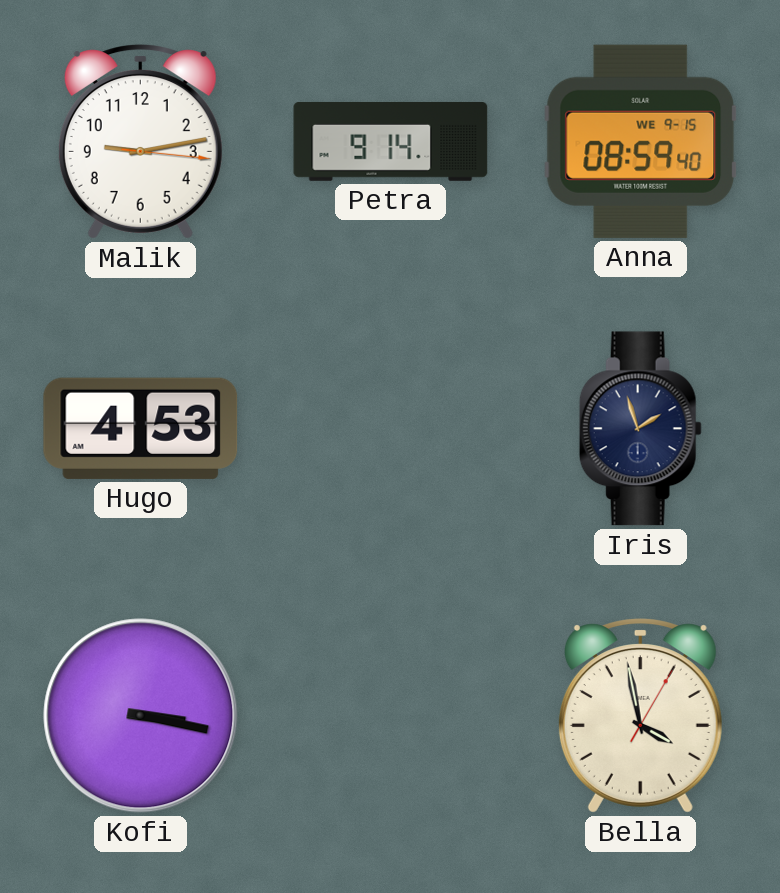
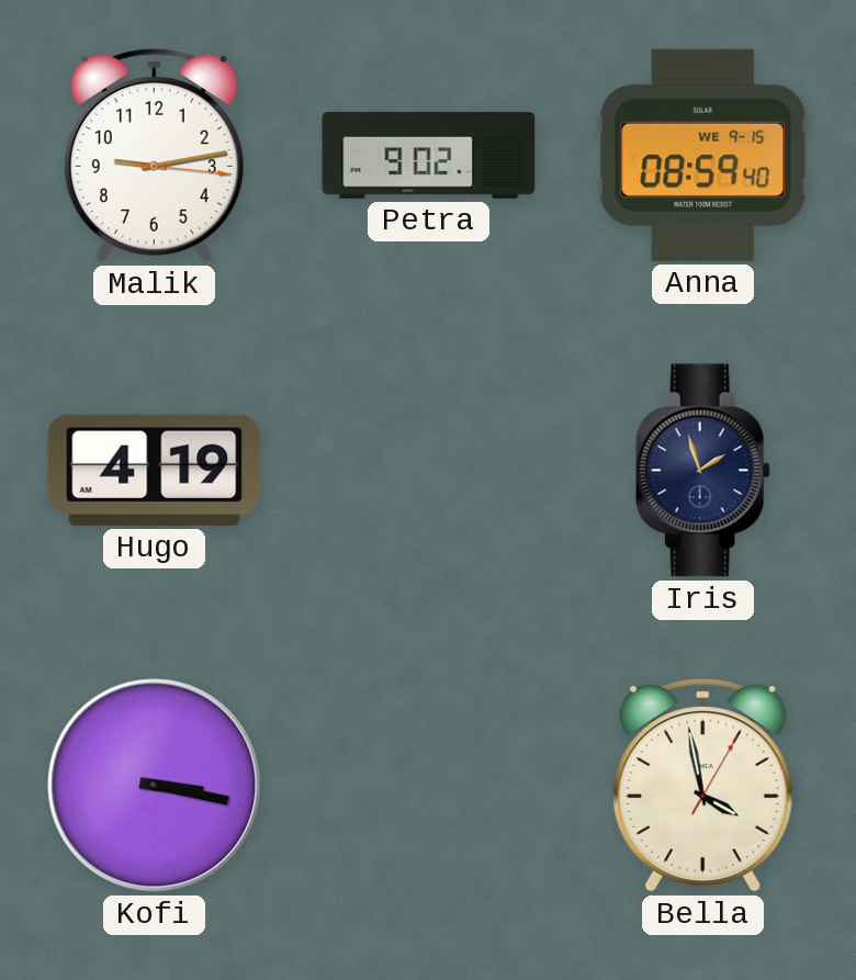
Petra: 9:14 -> 9:02 (429, 155)
Hugo: 4:53 -> 4:19 (155, 470)
